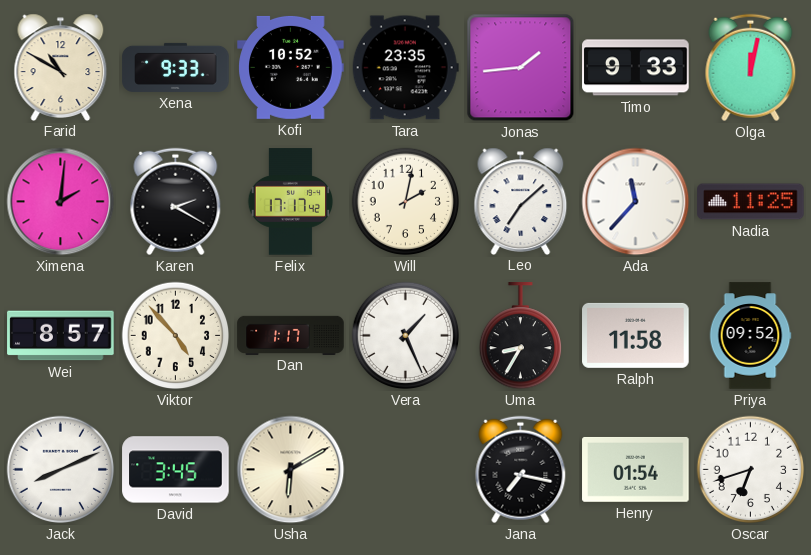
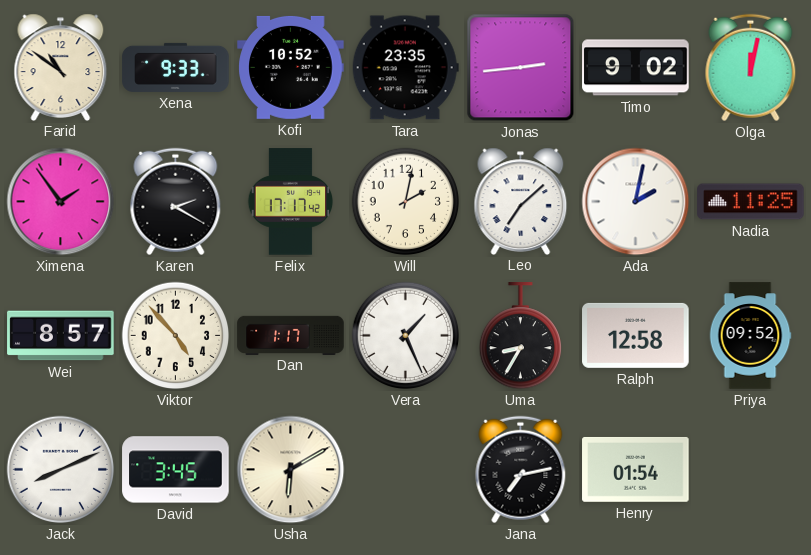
Farid: 10:50 -> 10:51 (61, 67)
Jonas: 1:44 -> 2:44 (521, 68)
Timo: 9:33 -> 9:02 (636, 68)
Ximena: 2:01 -> 1:54 (61, 202)
Ada: 11:37 -> 2:02 (636, 202)
Ralph: 11:58 -> 12:58 (636, 335)
Jana: 7:17 -> 7:13 (521, 470)
Oscar: 6:42 -> none (751, 470)
